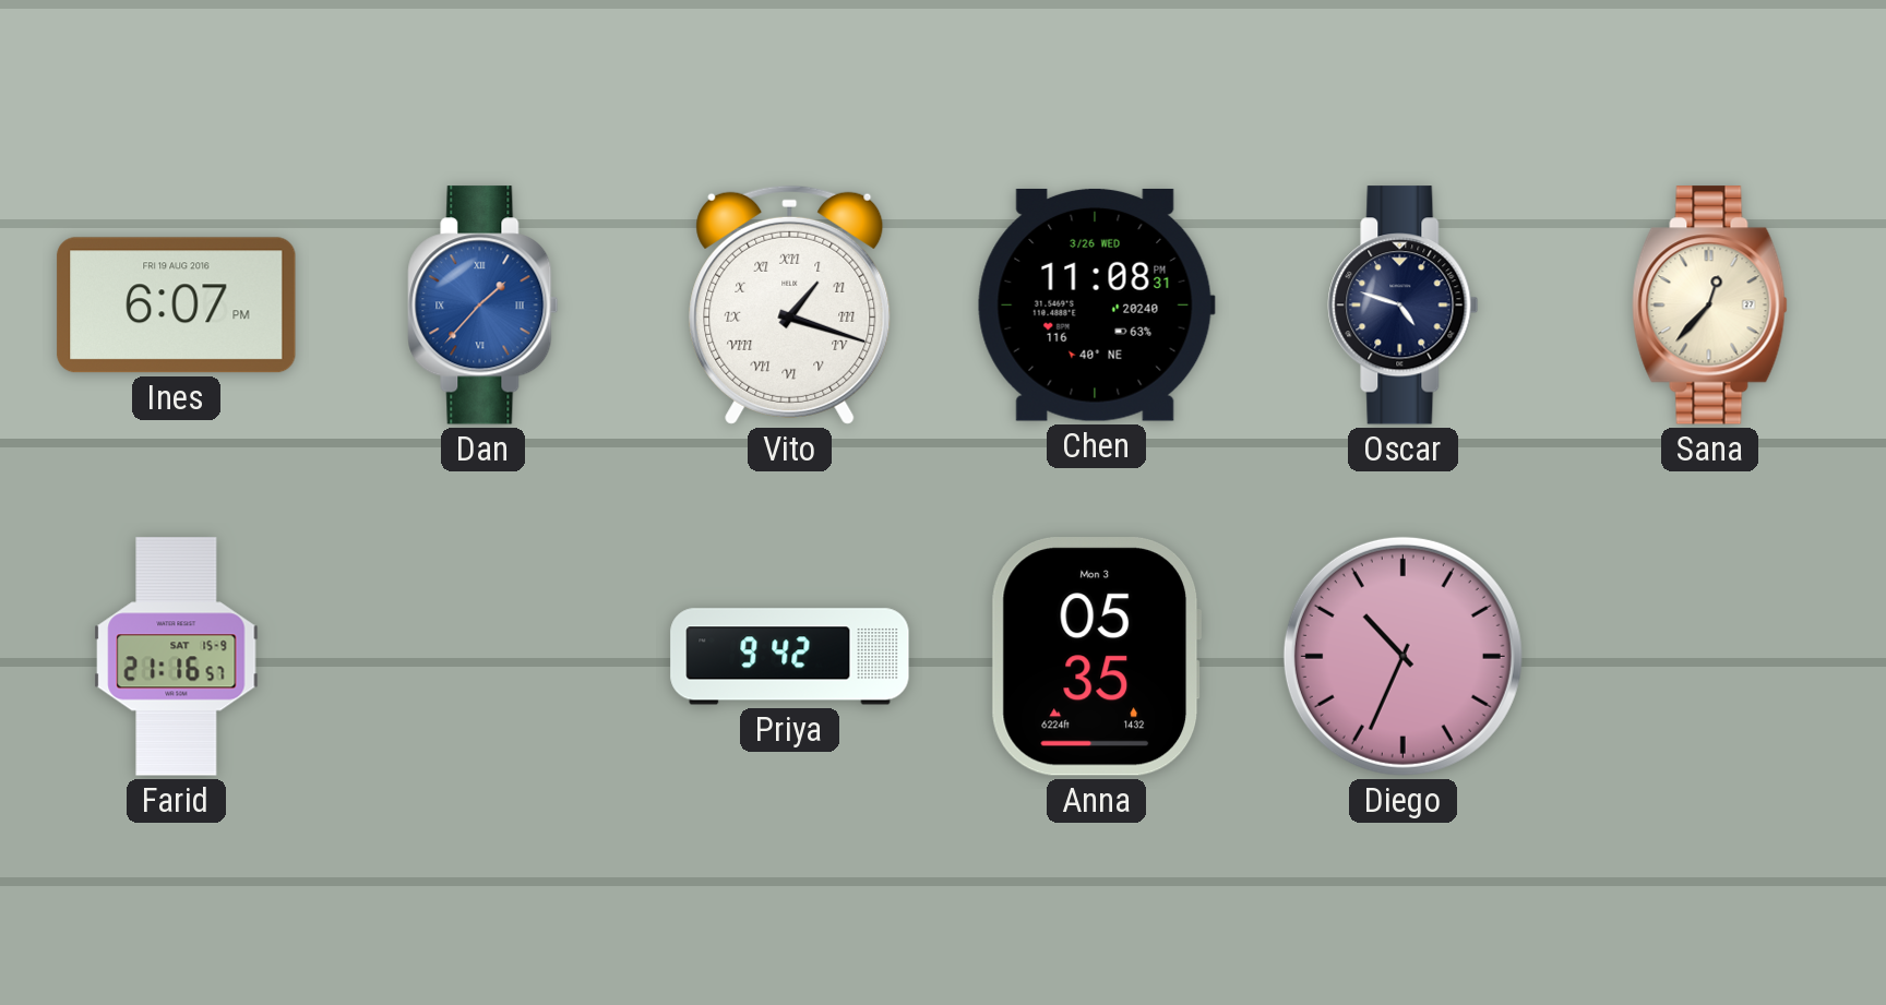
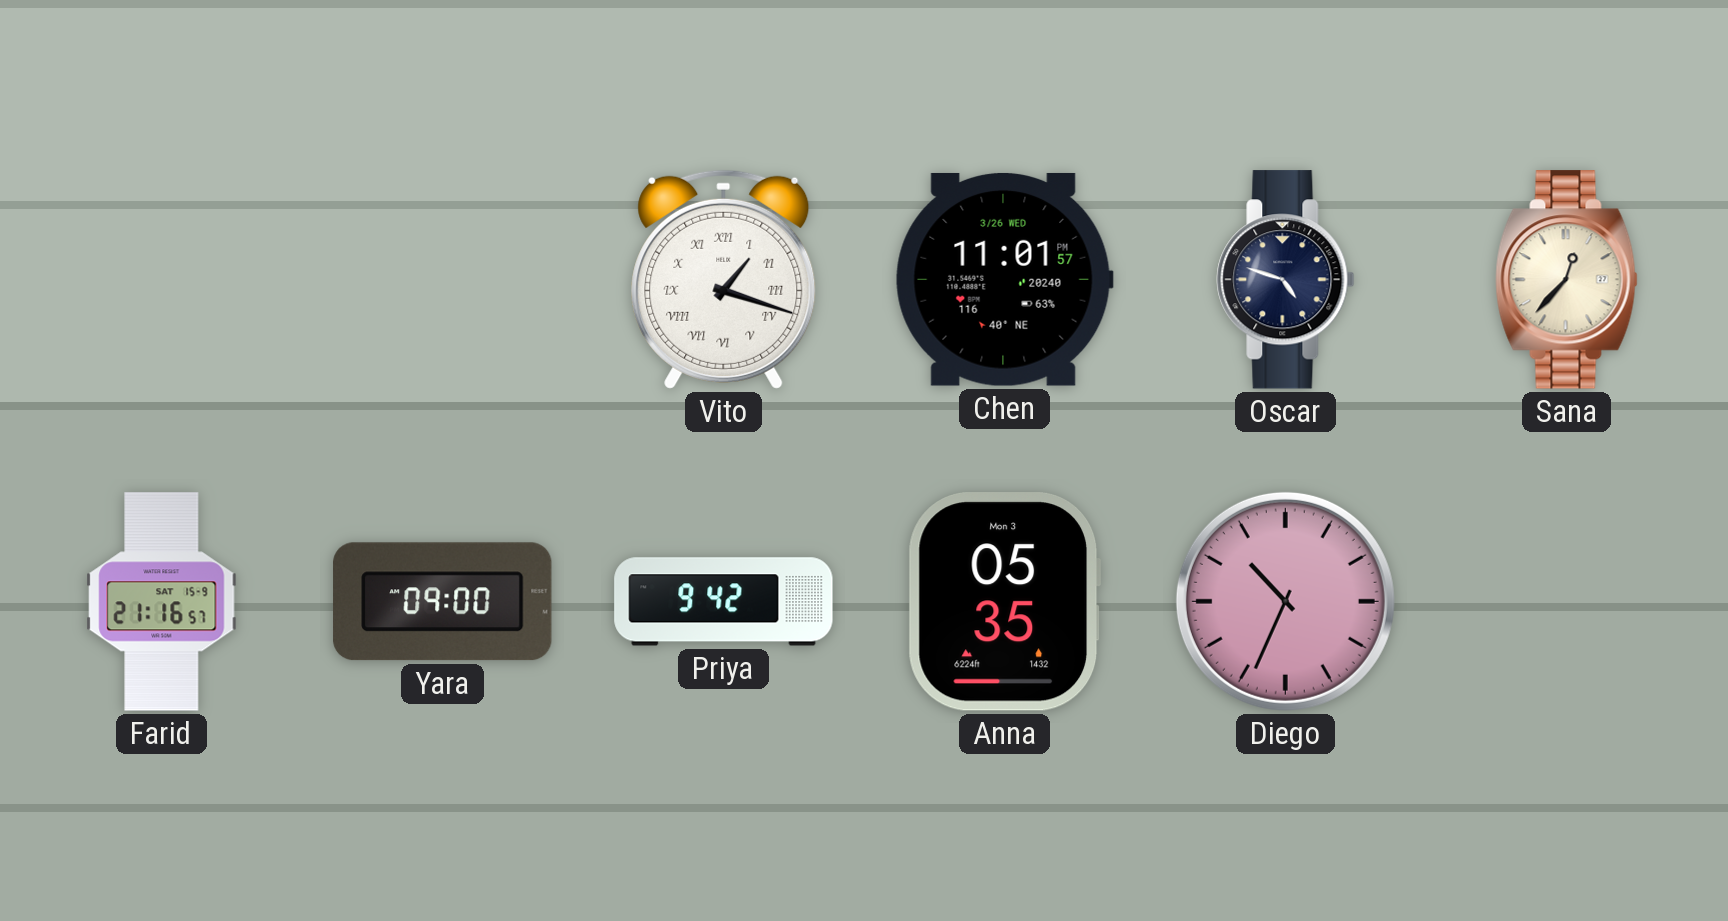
Ines: 6:07 -> none (177, 306)
Dan: 1:37 -> none (484, 306)
Chen: 11:08 -> 11:01 (1004, 279)
Yara: none -> 09:00 (443, 602)
